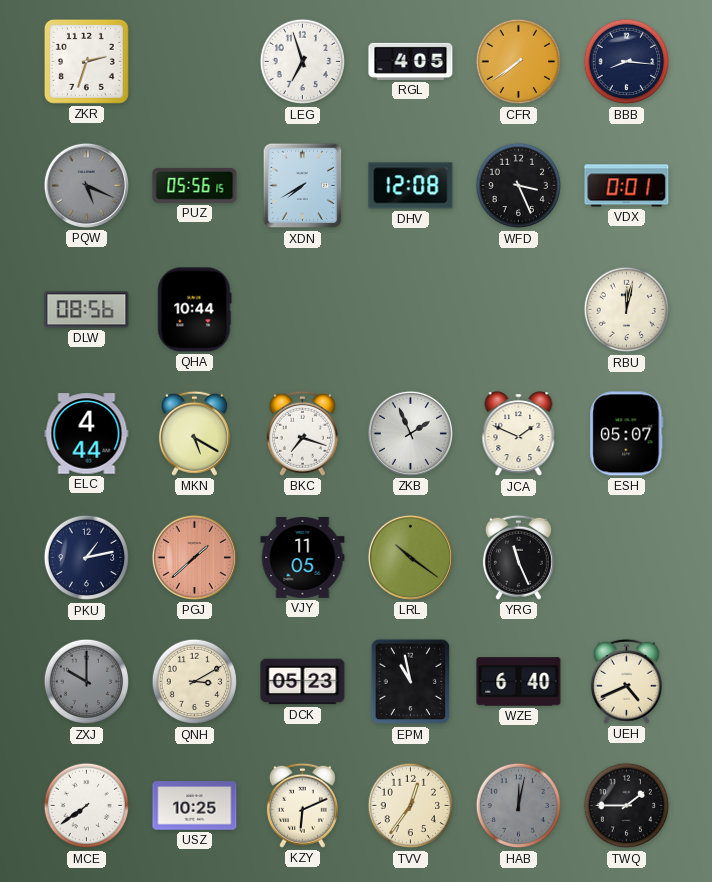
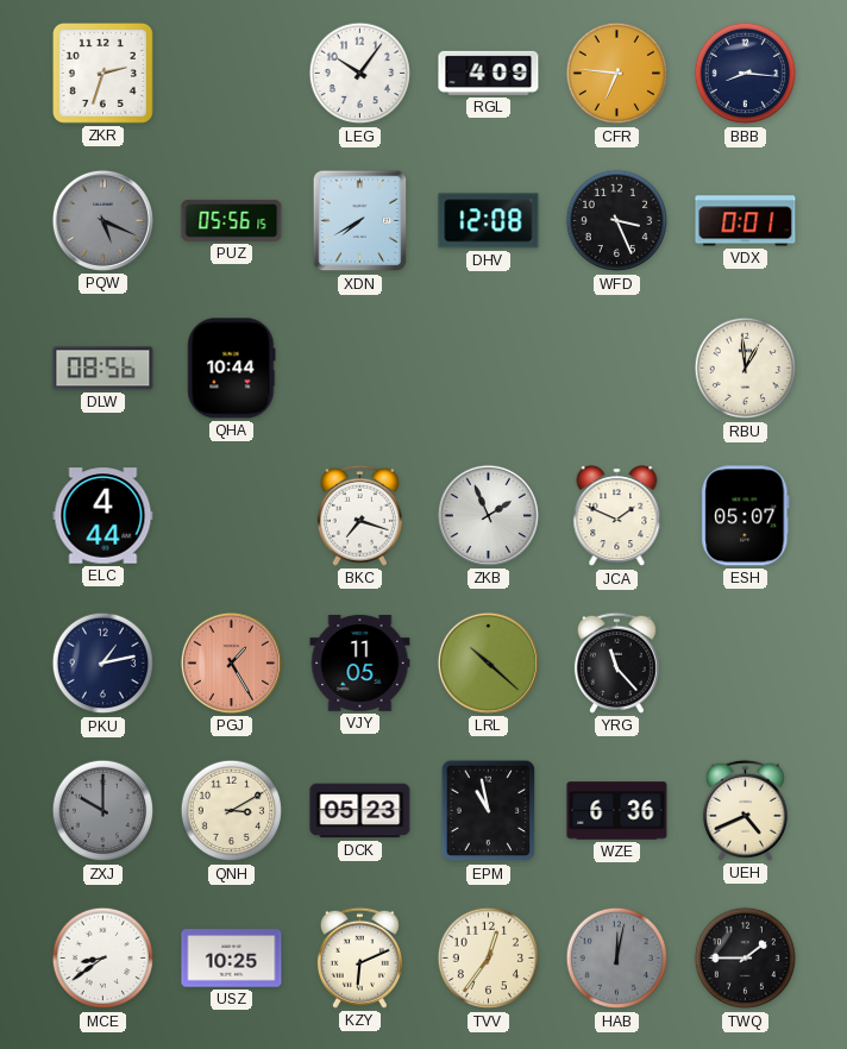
LEG: 6:57 -> 10:06 (360, 74)
RGL: 4:05 -> 4:09 (489, 73)
CFR: 7:39 -> 6:46 (617, 74)
RBU: 12:02 -> 12:59 (746, 369)
MKN: 5:20 -> none (194, 433)
PGJ: 1:38 -> 1:25 (231, 662)
LRL: 10:21 -> 10:22 (488, 662)
YRG: 11:26 -> 11:23 (616, 662)
WZE: 6:40 -> 6:36 (617, 811)
MCE: 7:39 -> 8:39 (103, 959)
